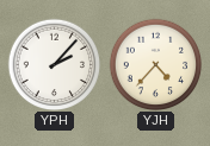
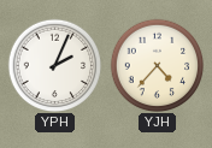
YPH: 2:07 -> 2:04 (54, 65)
